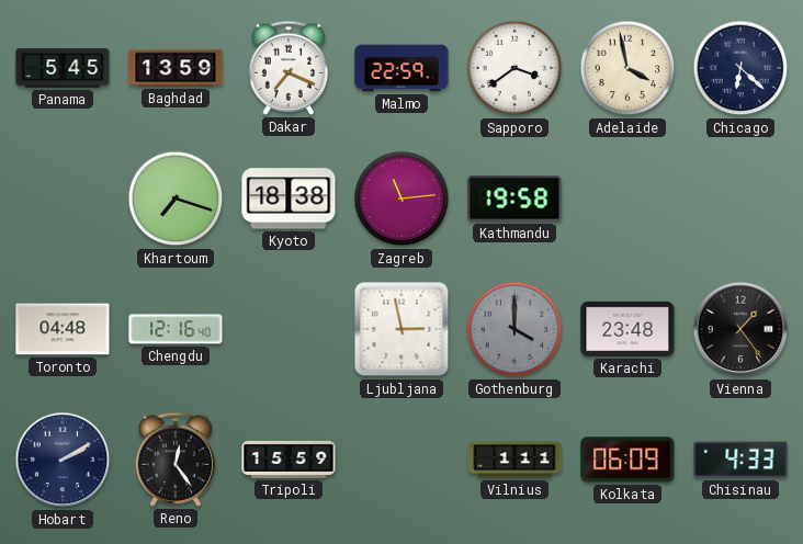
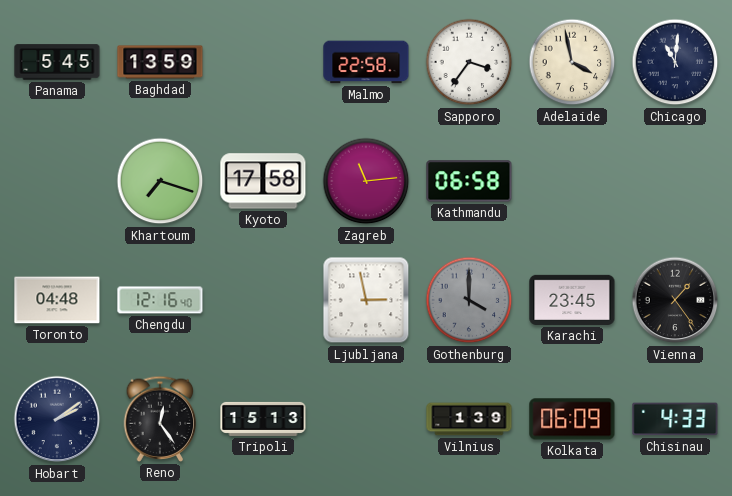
Dakar: 7:19 -> none (289, 68)
Malmo: 22:59 -> 22:58 (366, 62)
Sapporo: 3:39 -> 3:36 (469, 62)
Chicago: 6:22 -> 11:01 (675, 62)
Kyoto: 18:38 -> 17:58 (263, 181)
Kathmandu: 19:58 -> 06:58 (469, 181)
Karachi: 23:48 -> 23:45 (572, 300)
Hobart: 2:10 -> 2:09 (57, 419)
Tripoli: 15:59 -> 15:13 (263, 419)
Vilnius: 1:11 -> 1:39 (469, 419)
